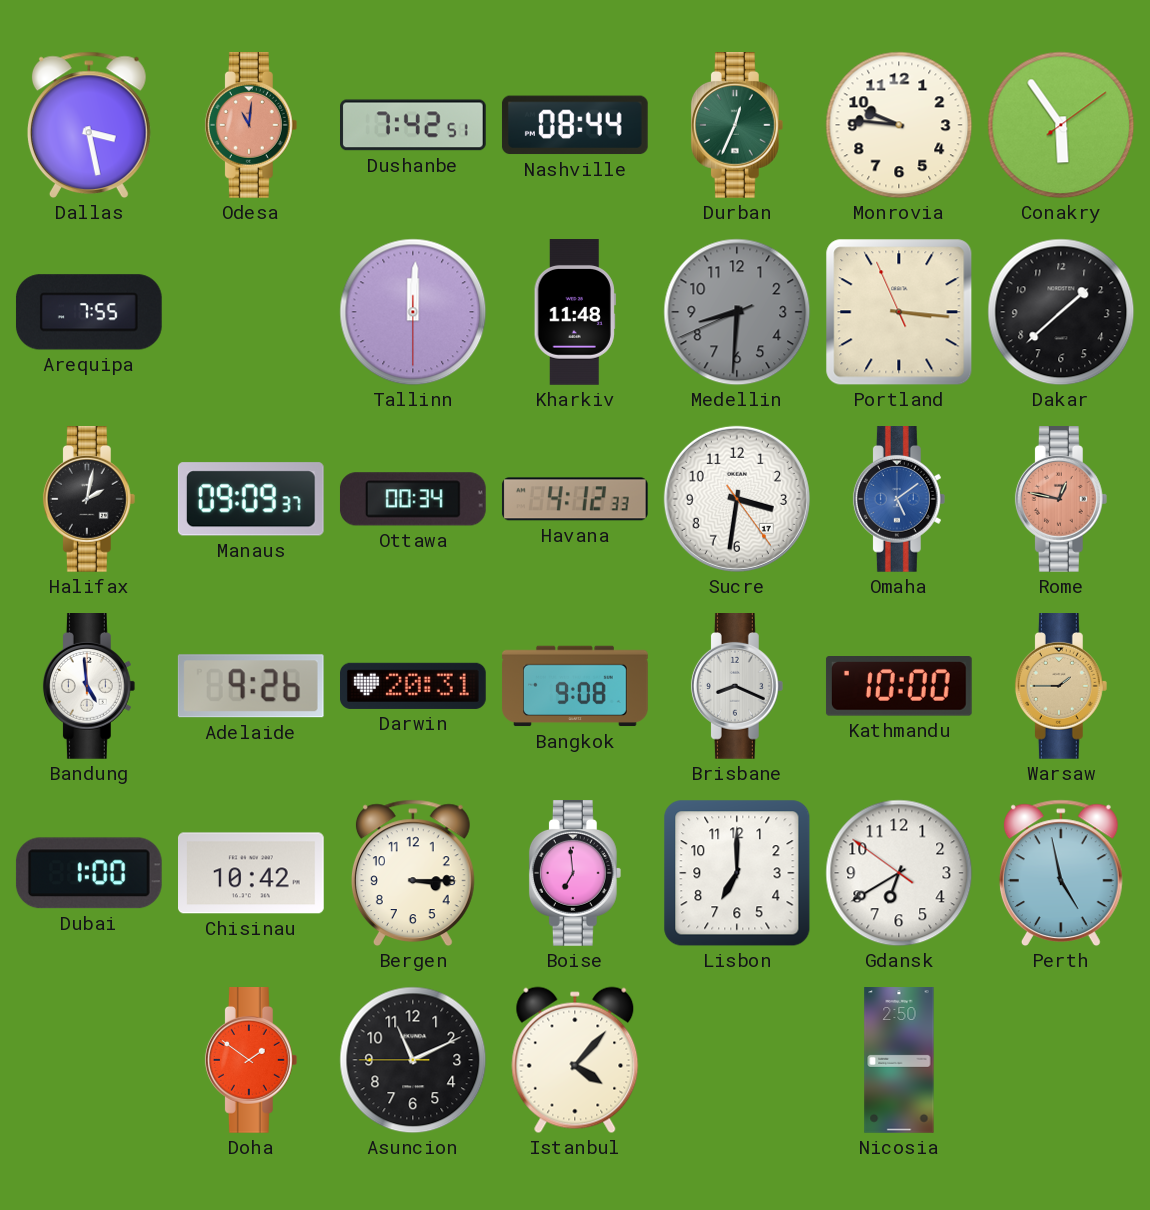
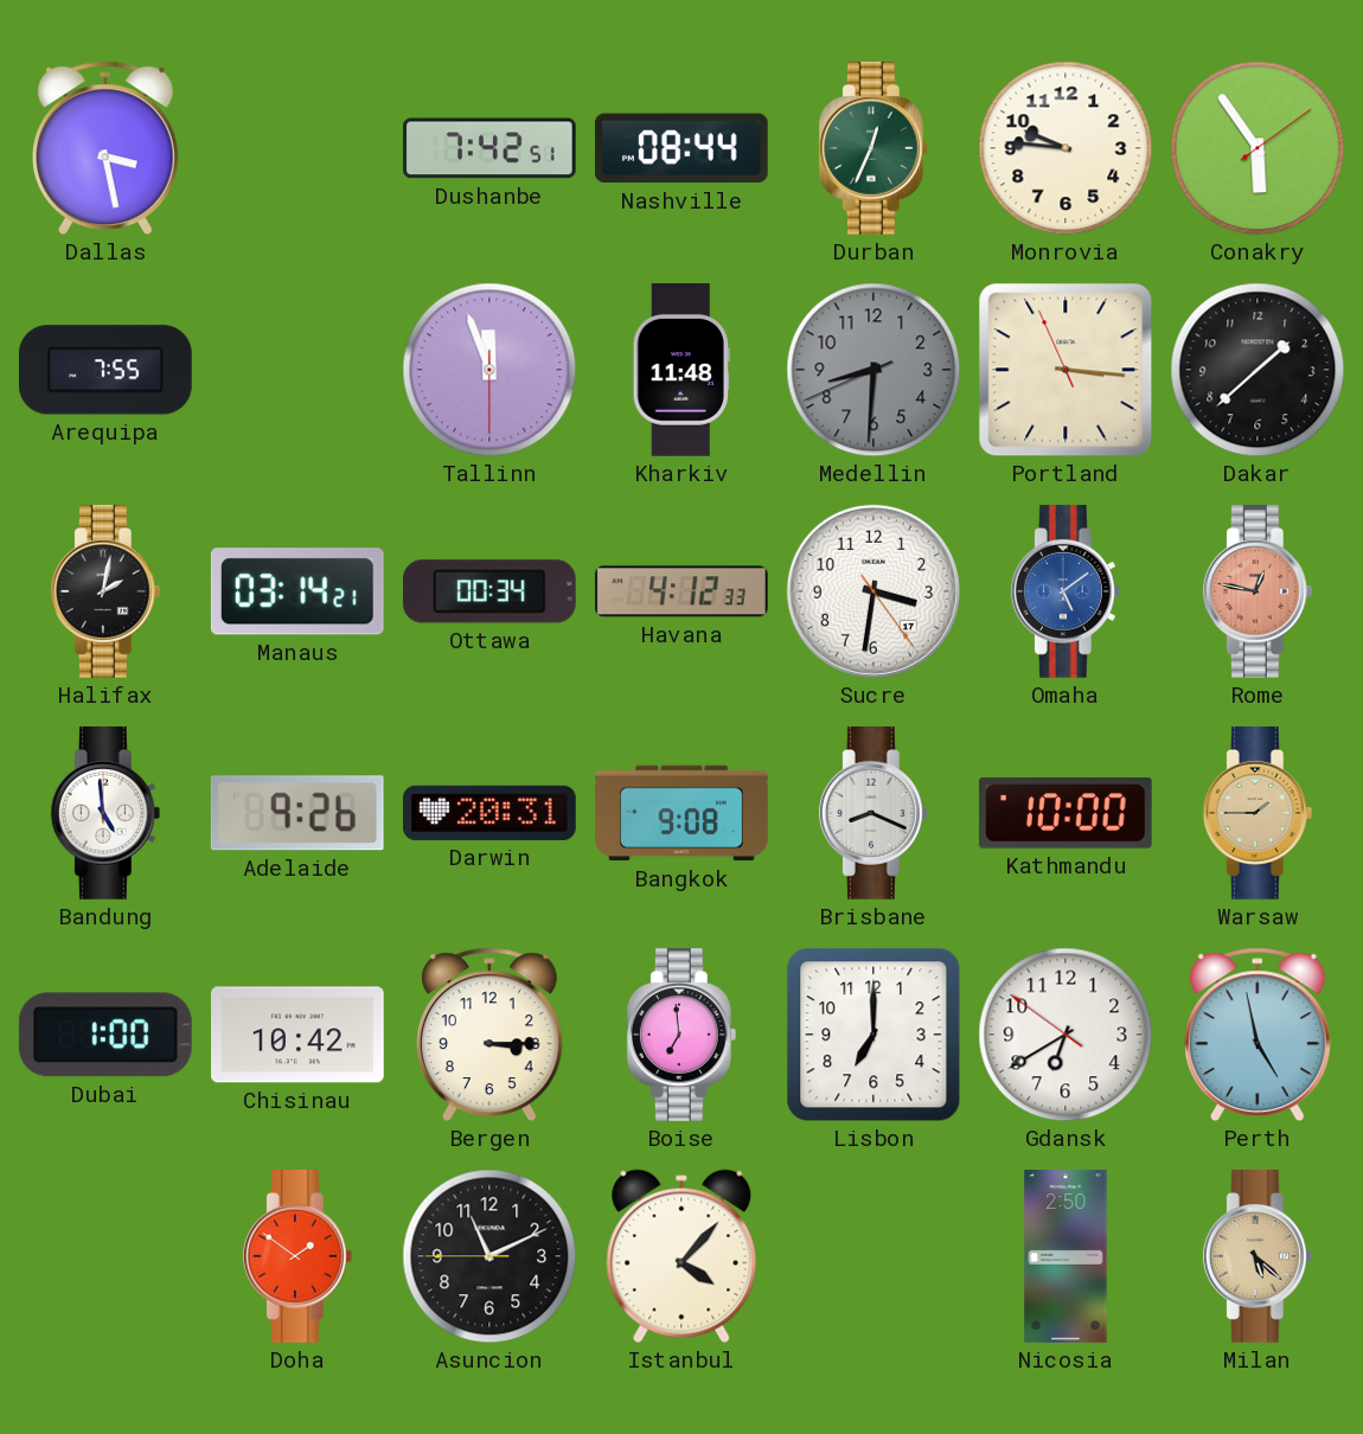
Odesa: 11:01 -> none (251, 126)
Tallinn: 12:00 -> 11:56 (489, 370)
Manaus: 09:09 -> 03:14 (297, 591)
Milan: none -> 5:22 (1258, 1257)
